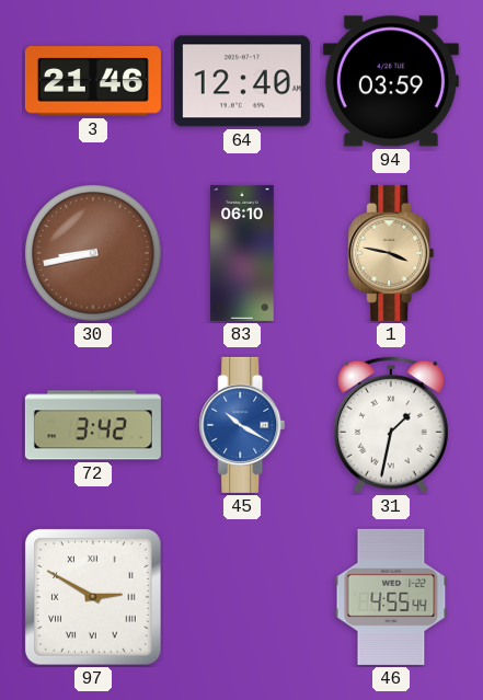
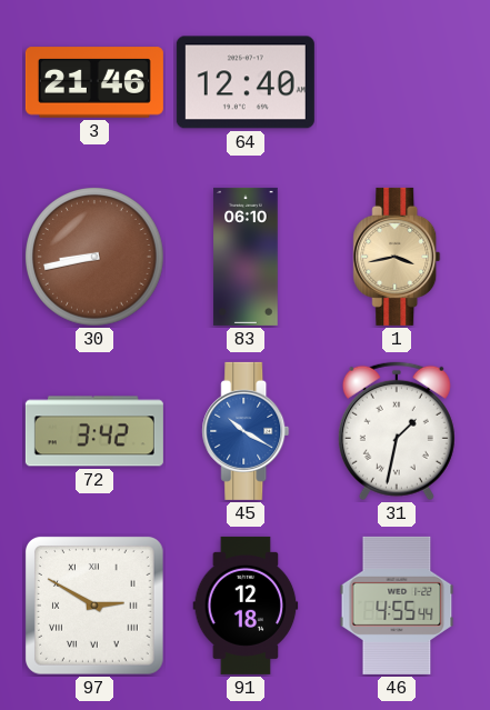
94: 03:59 -> none (391, 81)
1: 3:47 -> 3:43 (397, 257)
91: none -> 12:18 (246, 606)
